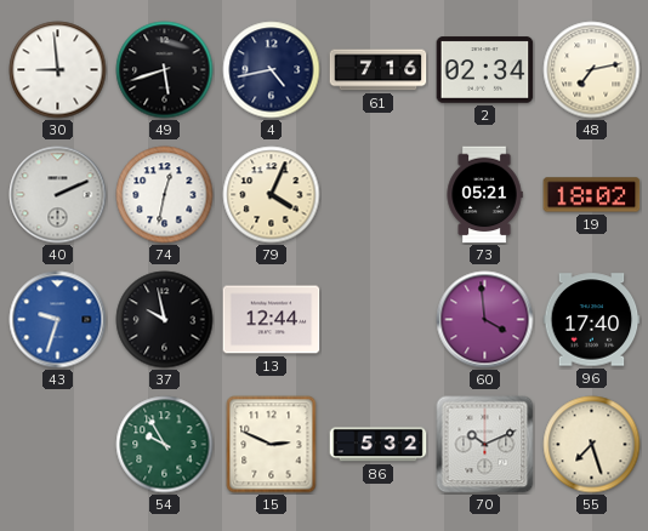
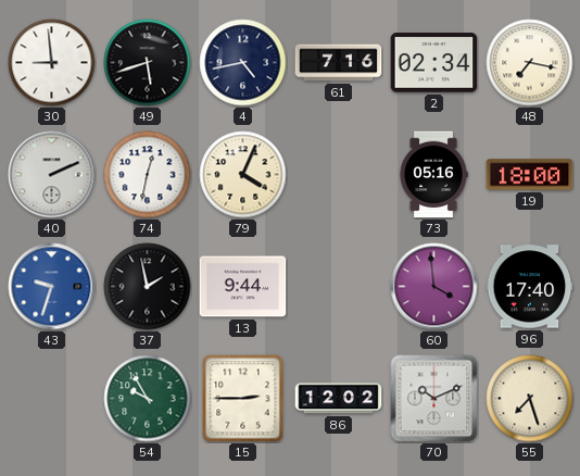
48: 7:13 -> 7:17 (530, 63)
73: 05:21 -> 05:16 (433, 175)
19: 18:02 -> 18:00 (530, 175)
37: 9:58 -> 1:58 (148, 287)
13: 12:44 -> 9:44 (243, 287)
15: 2:49 -> 2:45 (243, 399)
86: 5:32 -> 12:02 (339, 399)
